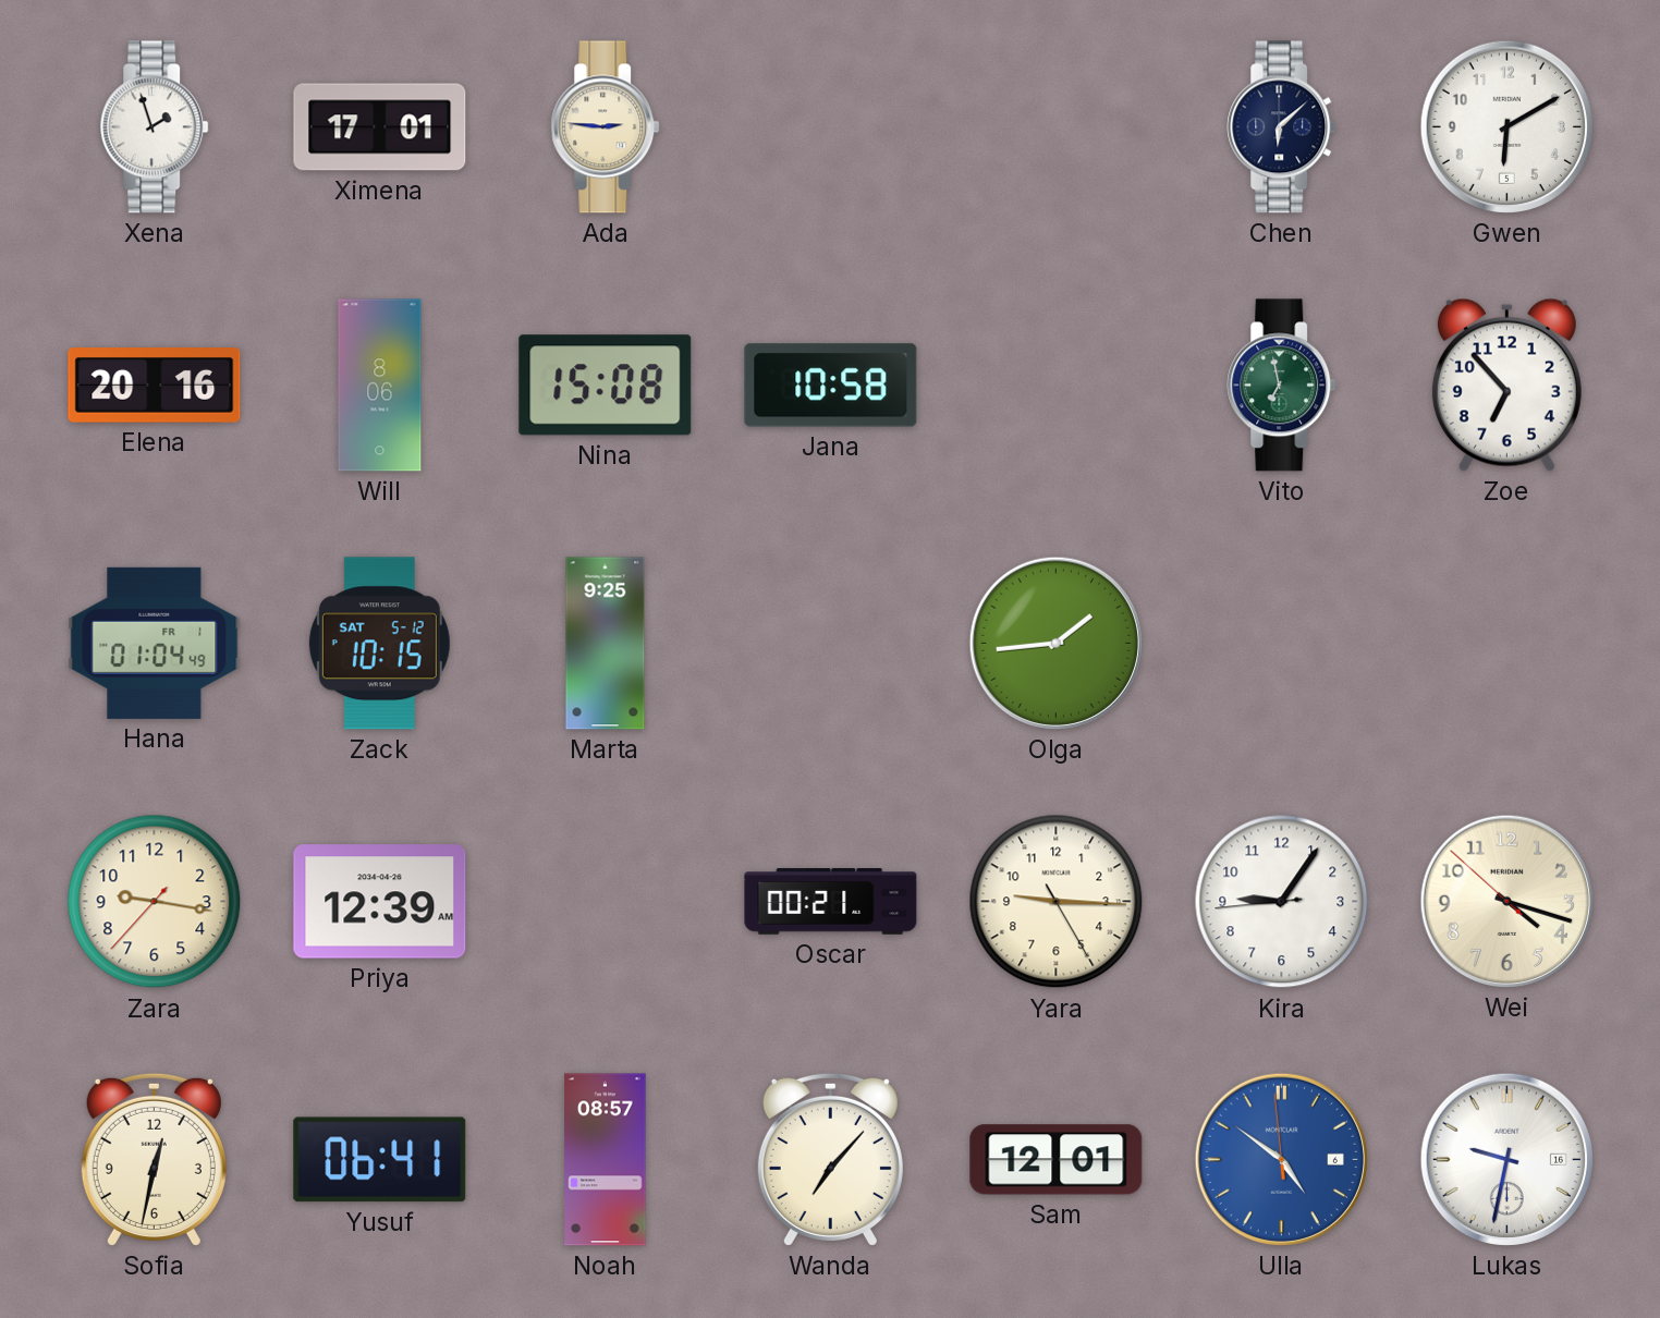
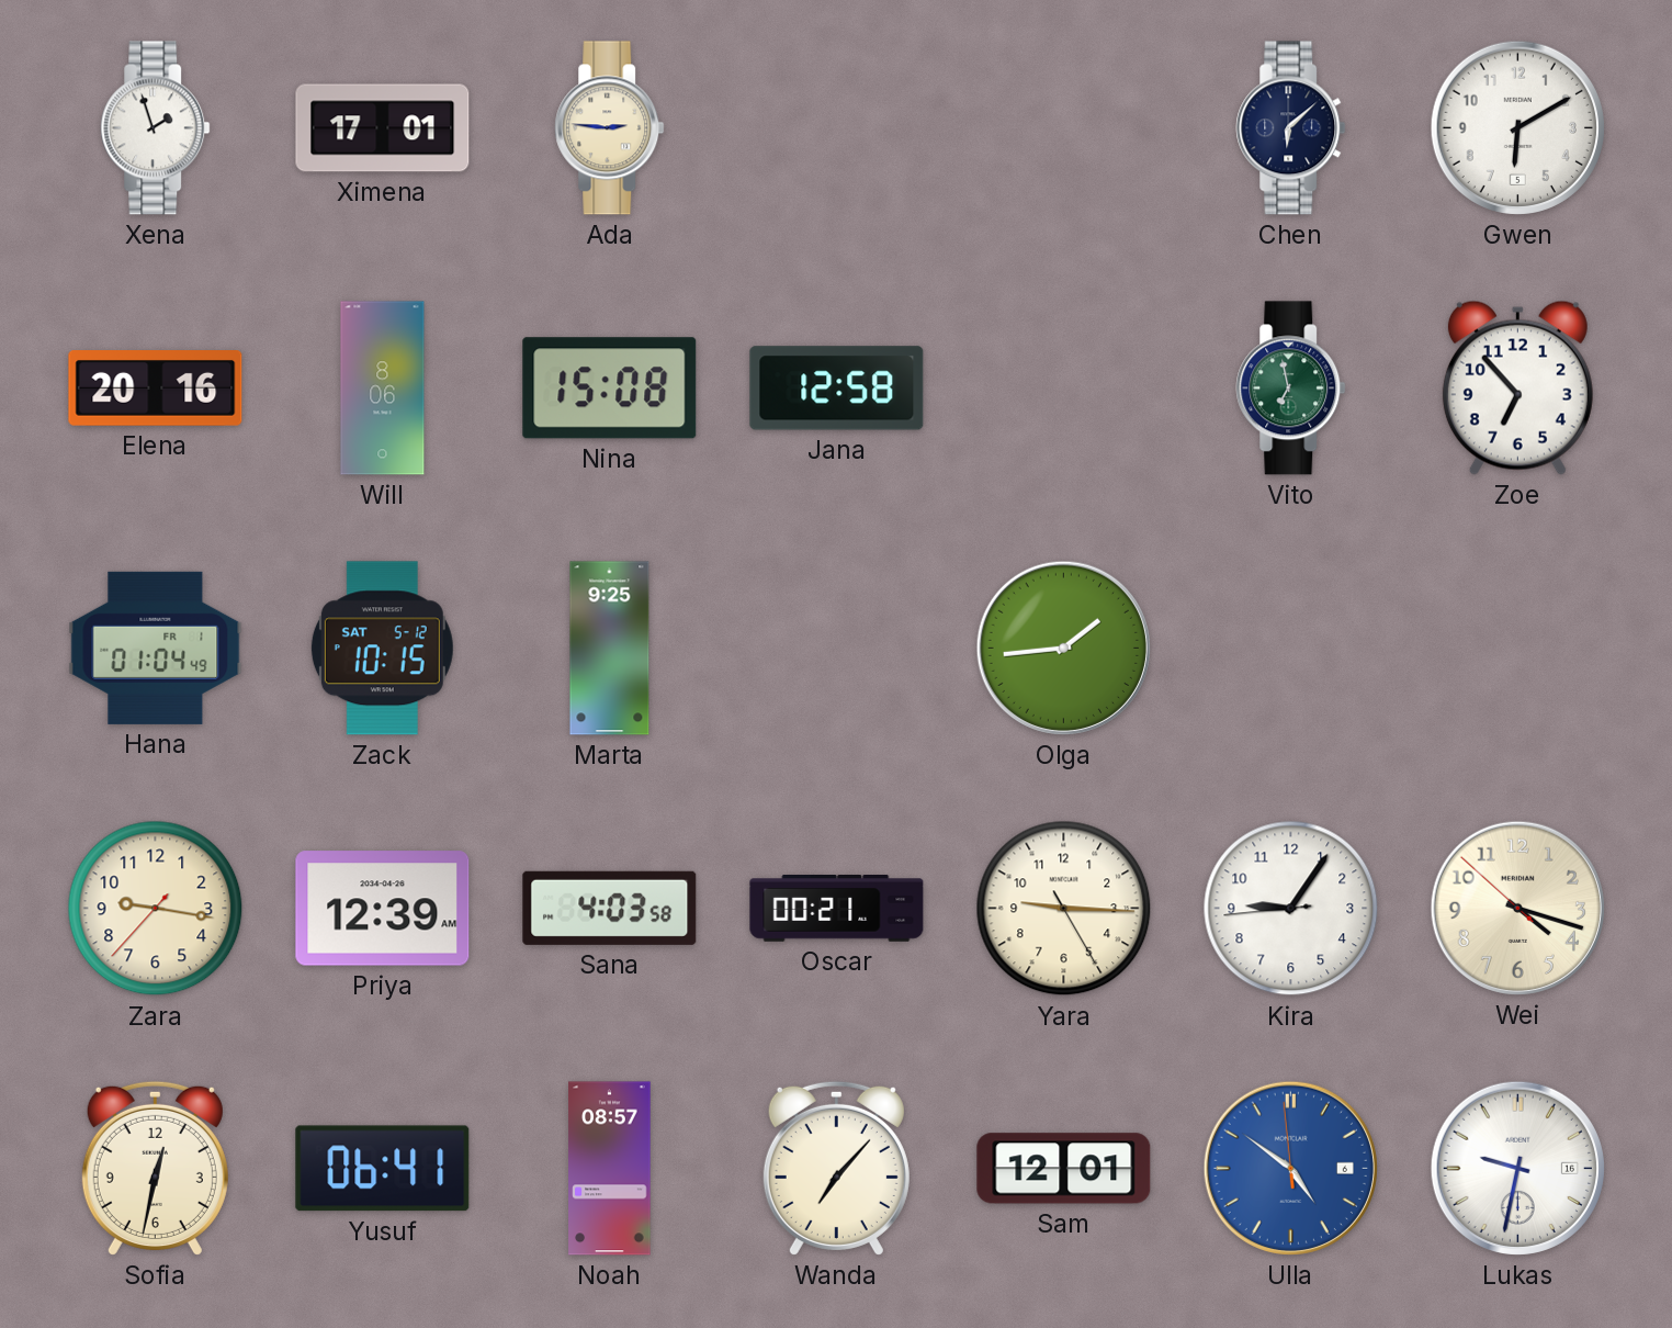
Jana: 10:58 -> 12:58 (837, 389)
Sana: none -> 4:03 (610, 908)
